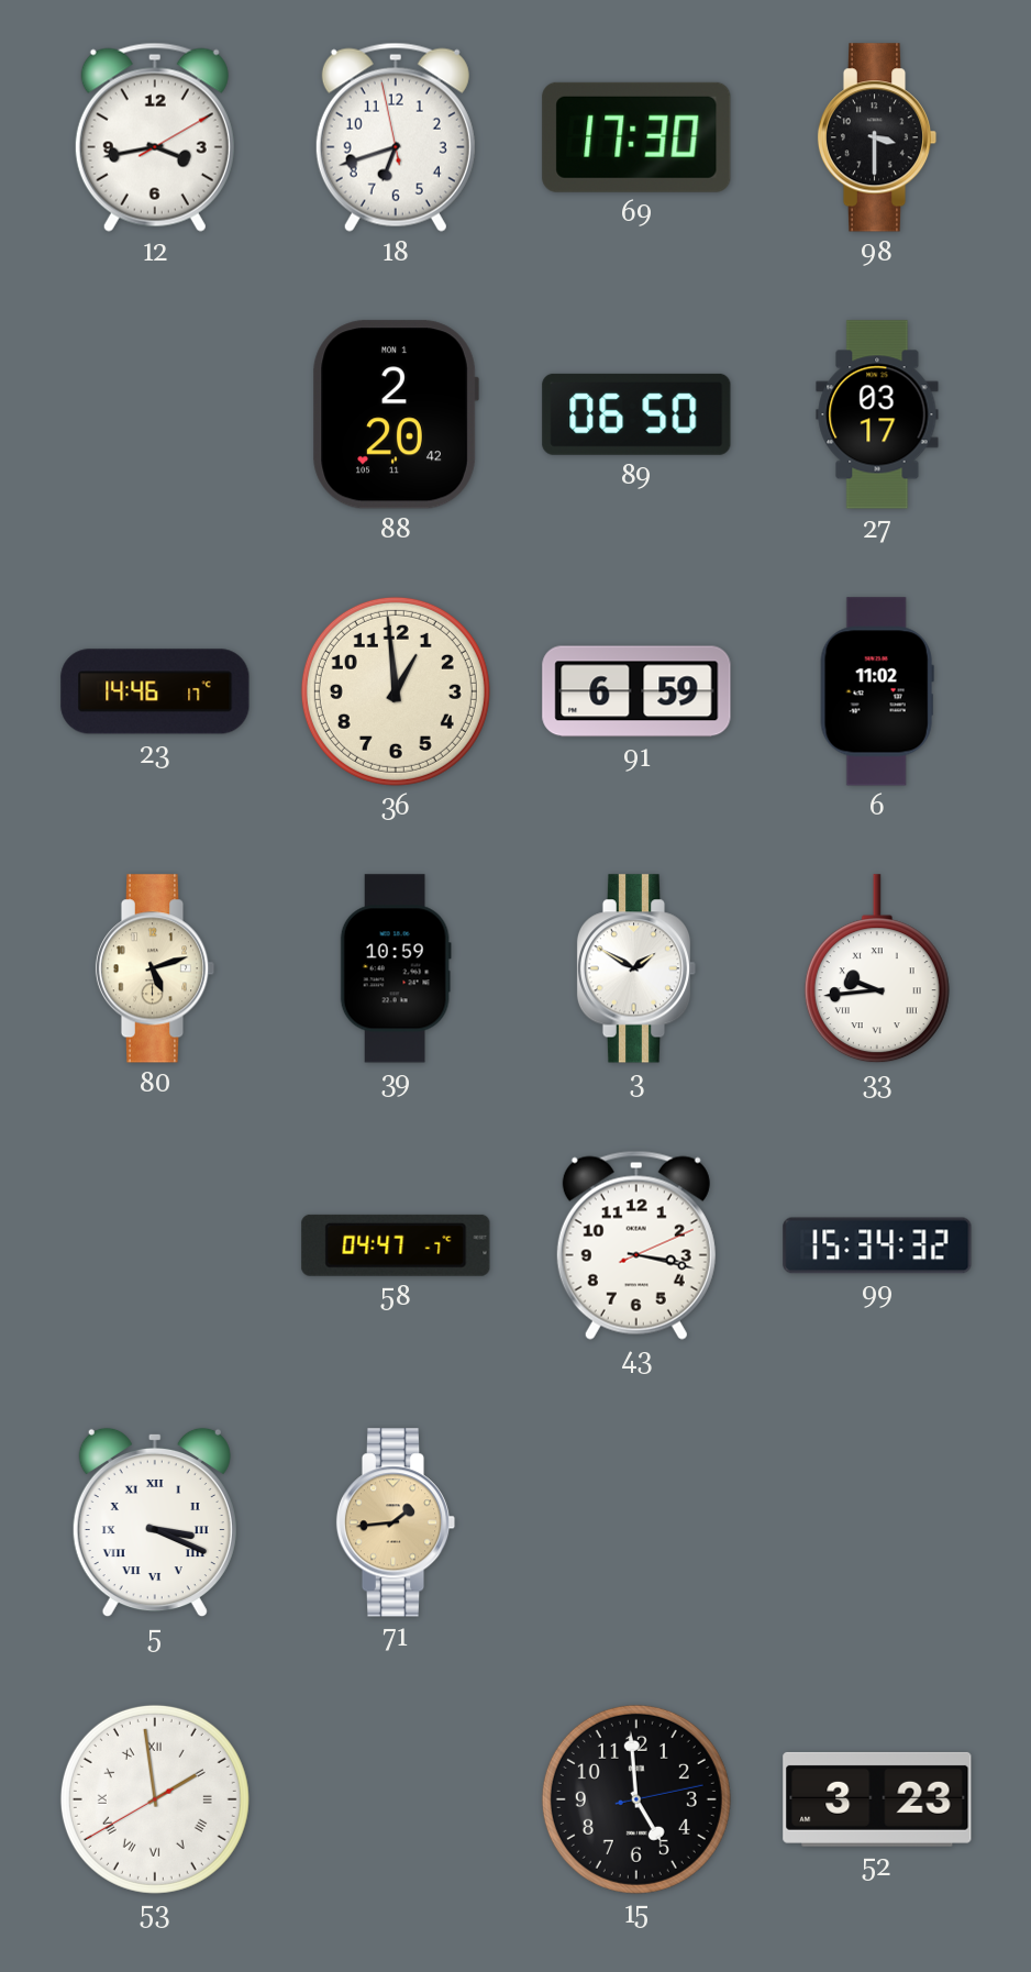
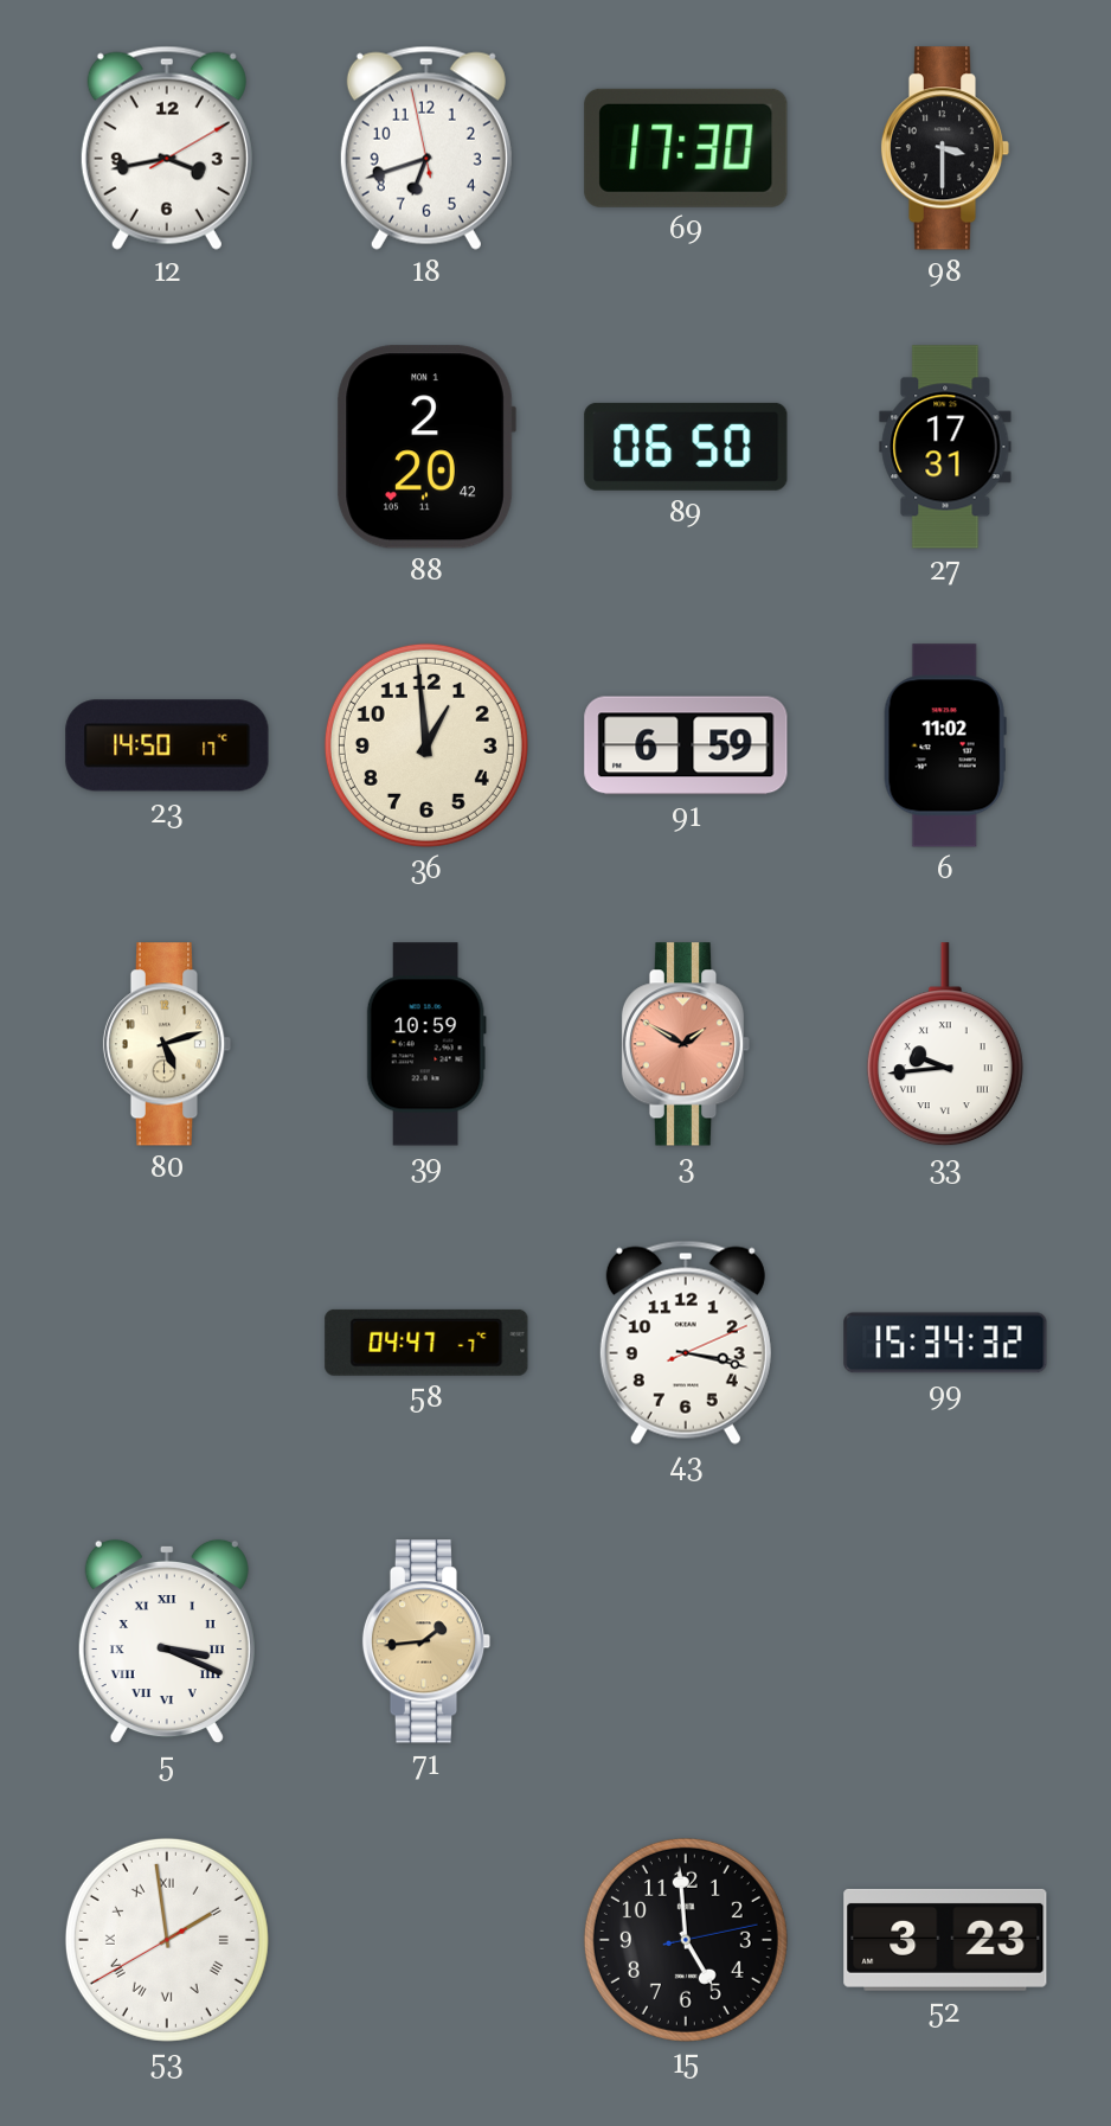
27: 03:17 -> 17:31 (945, 447)
23: 14:46 -> 14:50 (167, 745)
3 dial: white -> salmon (686, 1044)
